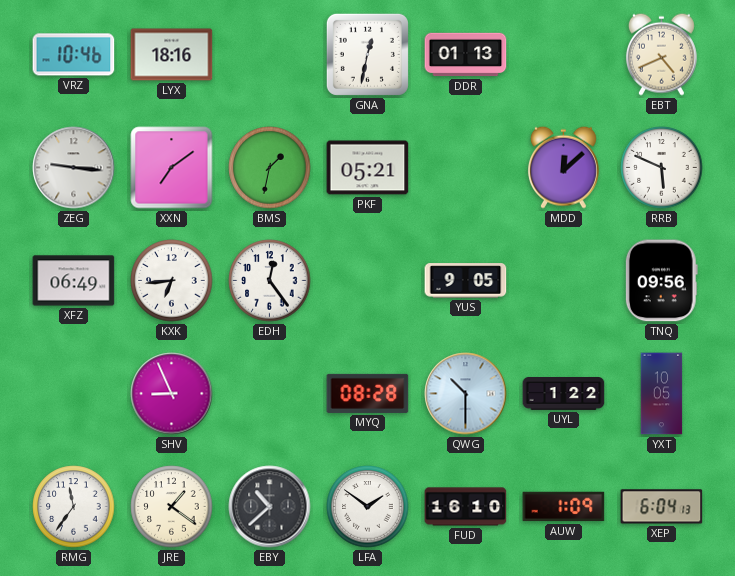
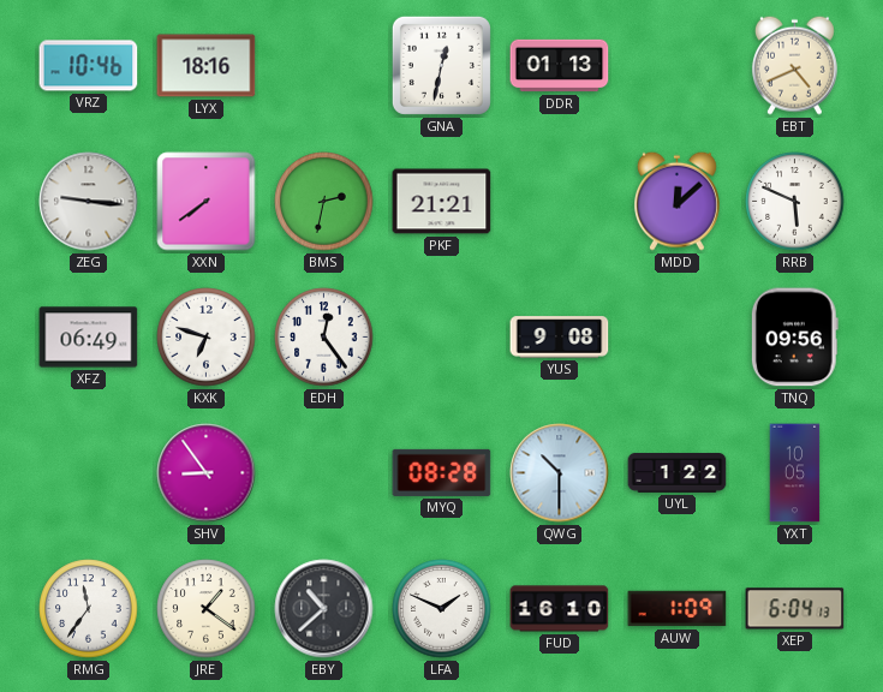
XXN: 7:09 -> 7:39 (207, 202)
BMS: 1:32 -> 2:32 (324, 202)
PKF: 05:21 -> 21:21 (442, 202)
KXK: 6:44 -> 6:48 (207, 338)
YUS: 9:05 -> 9:08 (560, 338)
SHV: 8:56 -> 8:54 (207, 473)
LFA: 1:51 -> 1:49 (442, 609)
